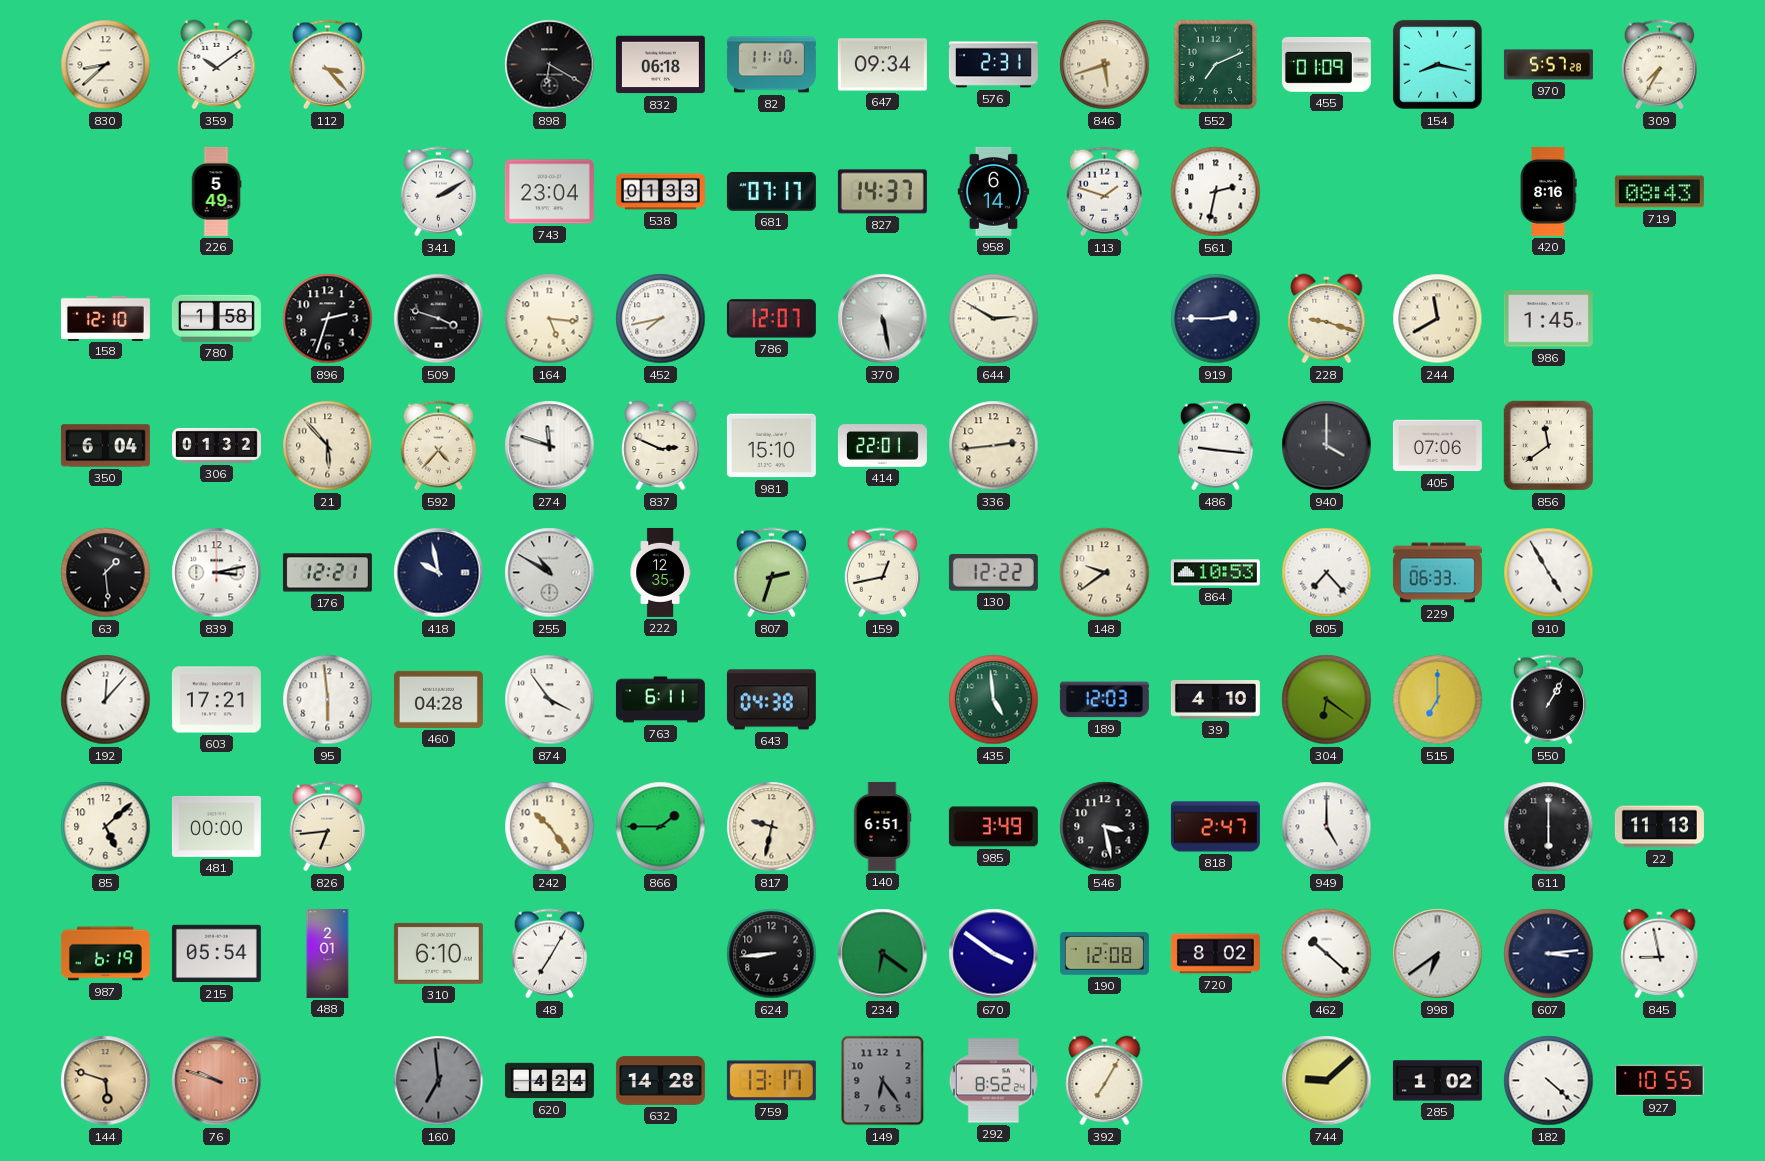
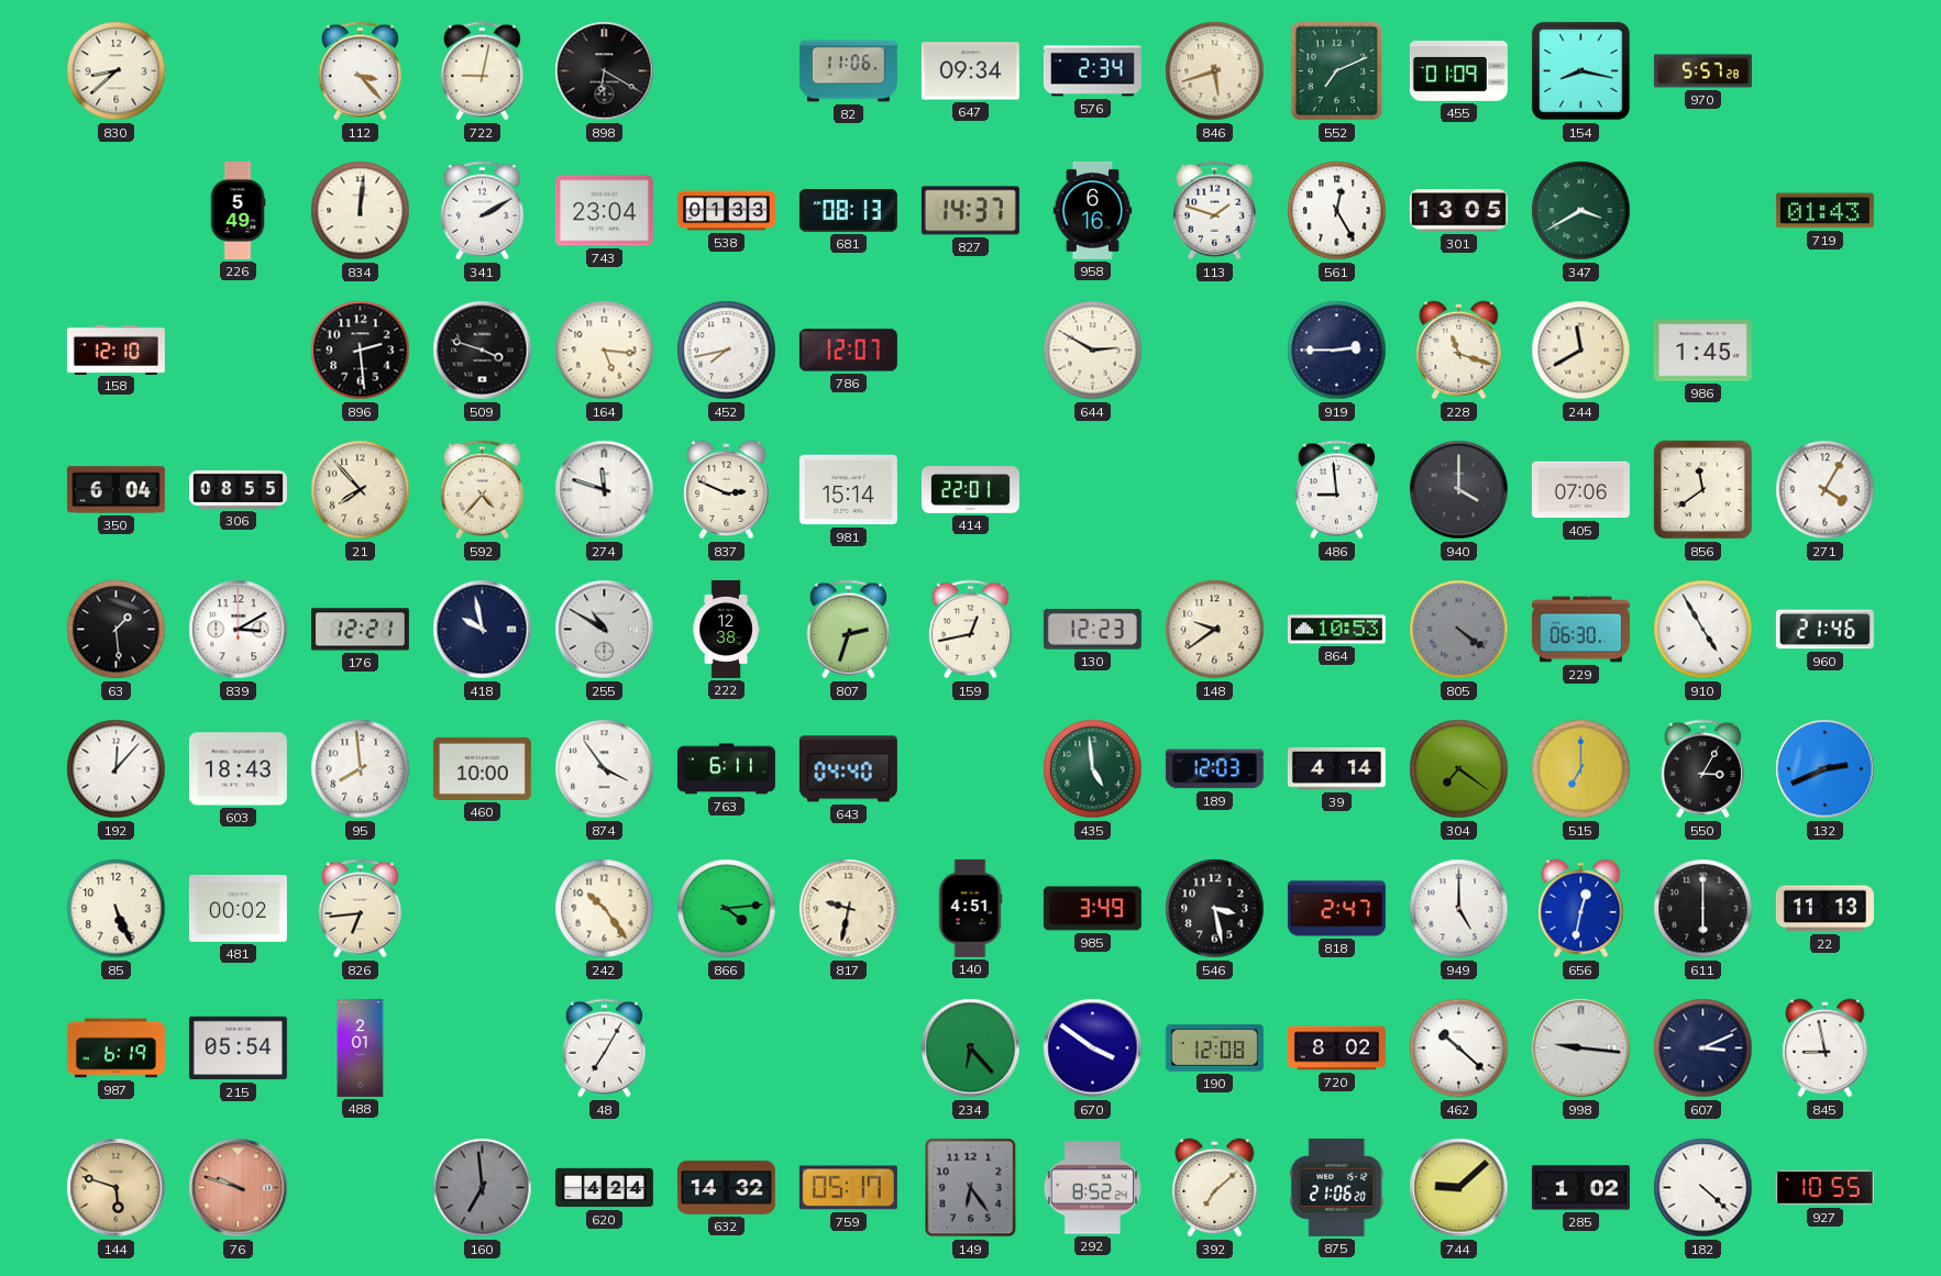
359: 10:09 -> none (217, 65)
722: none -> 9:02 (482, 71)
832: 06:18 -> none (660, 65)
82: 11:10 -> 11:06 (848, 71)
576: 2:31 -> 2:34 (1092, 71)
309: 7:35 -> none (1659, 65)
834: none -> 12:01 (361, 211)
681: 07:17 -> 08:13 (848, 211)
958: 6:14 -> 6:16 (1093, 210)
561: 2:32 -> 12:25 (1337, 211)
301: none -> 13:05 (1458, 211)
347: none -> 3:40 (1581, 211)
420: 8:16 -> none (1548, 191)
719: 08:43 -> 01:43 (1824, 211)
780: 1:58 -> none (216, 318)
896: 2:33 -> 2:29 (361, 351)
370: 5:28 -> none (883, 319)
228: 9:18 -> 11:18 (1459, 351)
306: 01:32 -> 08:55 (238, 490)
21: 5:53 -> 7:53 (361, 490)
981: 15:10 -> 15:14 (848, 490)
336: 2:44 -> none (994, 446)
486: 9:16 -> 8:59 (1336, 490)
271: none -> 4:05 (1826, 490)
839: 3:13 -> 3:10 (239, 630)
222: 12:35 -> 12:38 (726, 629)
130: 12:22 -> 12:23 (1092, 630)
805: 7:23 -> 4:21 (1459, 630)
805 dial: white -> grey (1459, 630)
229: 06:33 -> 06:30 (1580, 630)
960: none -> 21:46 (1824, 630)
603: 17:21 -> 18:43 (238, 769)
95: 5:59 -> 7:59 (361, 769)
460: 04:28 -> 10:00 (482, 768)
643: 04:38 -> 04:40 (848, 769)
39: 4:10 -> 4:14 (1336, 769)
304: 6:21 -> 7:21 (1459, 769)
550: 1:05 -> 3:05 (1702, 769)
132: none -> 2:41 (1826, 769)
85: 5:08 -> 5:26 (117, 909)
481: 00:00 -> 00:02 (238, 909)
866: 1:45 -> 4:14 (727, 909)
140: 6:51 -> 4:51 (970, 908)
656: none -> 12:32 (1581, 909)
310: 6:10 -> none (438, 953)
624: 8:44 -> none (772, 954)
234: 6:21 -> 6:23 (971, 1048)
998: 6:39 -> 9:16 (1581, 1048)
607: 3:14 -> 3:11 (1703, 1048)
632: 14:28 -> 14:32 (726, 1188)
759: 13:17 -> 05:17 (848, 1188)
392: 7:05 -> 7:08 (1215, 1188)
875: none -> 21:06 (1337, 1187)
